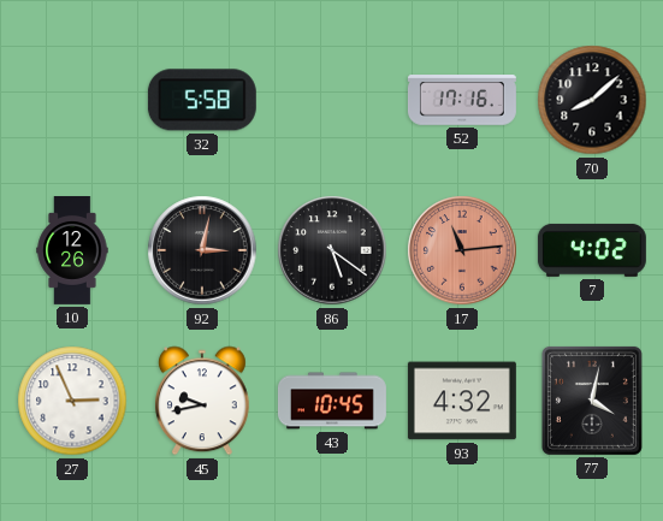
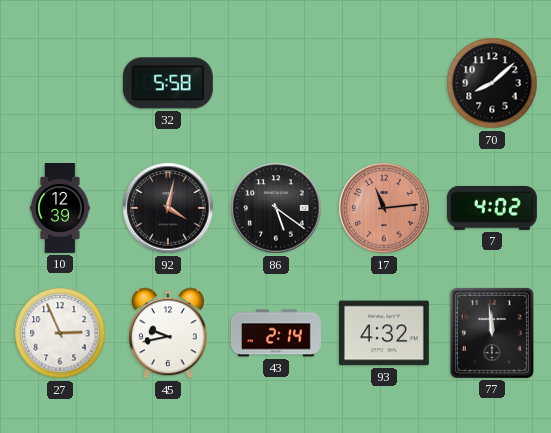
52: 17:16 -> none (462, 100)
10: 12:26 -> 12:39 (60, 209)
92: 3:02 -> 4:02 (168, 208)
43: 10:45 -> 2:14 (276, 333)
77: 4:02 -> 11:59 (492, 333)
